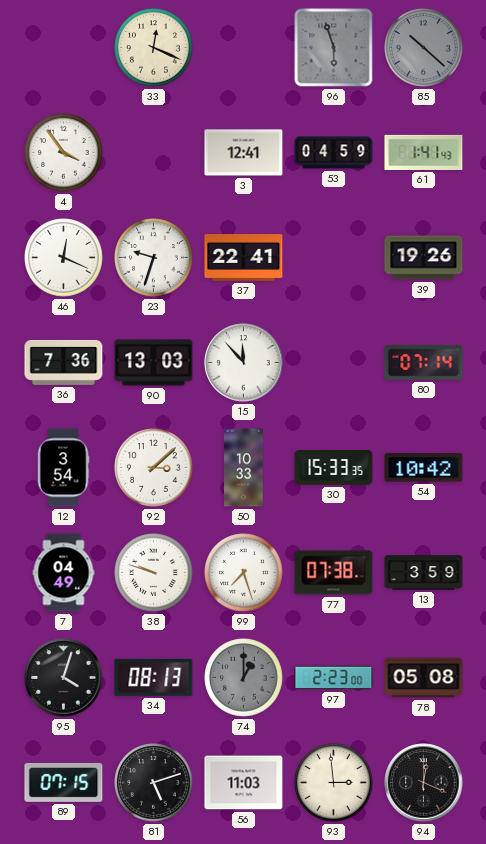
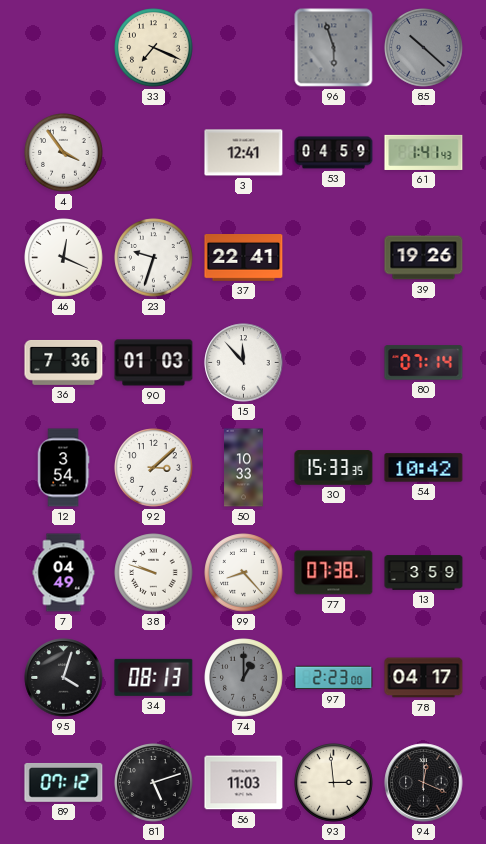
33: 12:19 -> 7:19 (154, 48)
90: 13:03 -> 01:03 (154, 363)
99: 7:27 -> 8:23 (244, 573)
78: 05:08 -> 04:17 (424, 678)
89: 07:15 -> 07:12 (64, 782)
